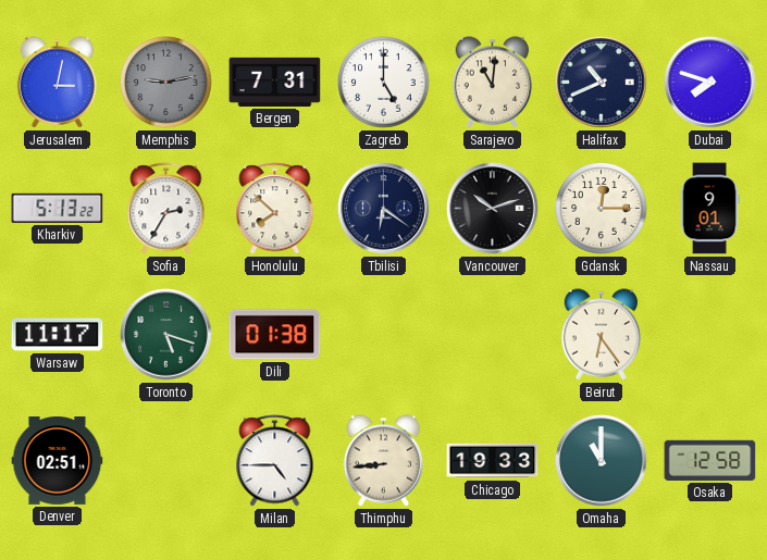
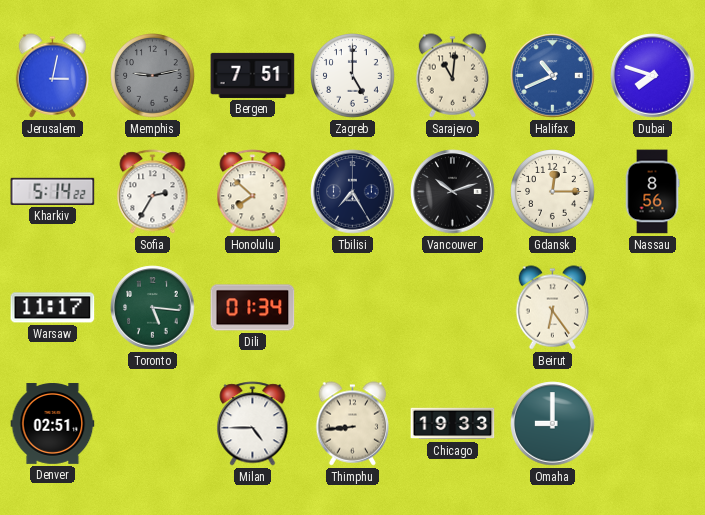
Bergen: 7:31 -> 7:51 (253, 75)
Halifax dial: navy -> blue (553, 76)
Kharkiv: 5:13 -> 5:14 (53, 191)
Tbilisi: 6:21 -> 7:25 (353, 192)
Nassau: 9:01 -> 8:56 (652, 192)
Toronto: 5:18 -> 5:16 (153, 308)
Dili: 01:38 -> 01:34 (253, 308)
Omaha: 11:00 -> 9:00 (553, 424)
Osaka: 12:58 -> none (710, 460)
